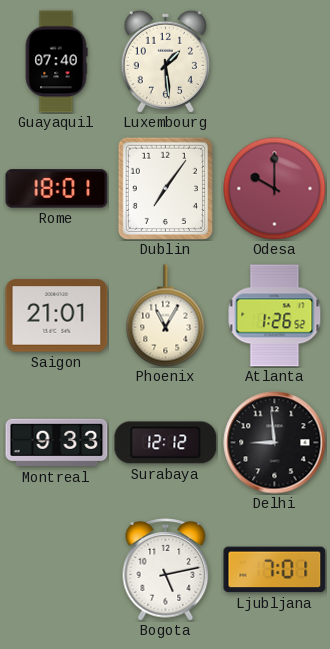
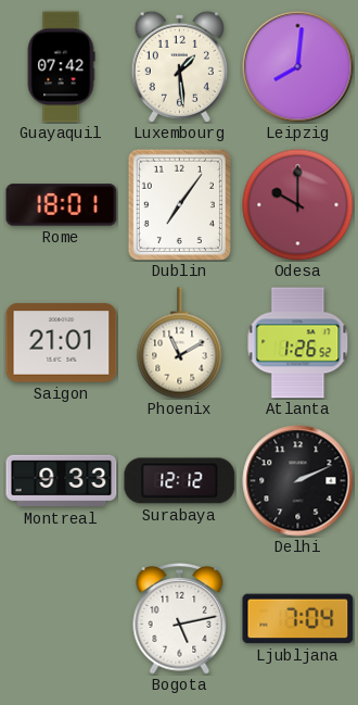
Guayaquil: 07:40 -> 07:42 (61, 67)
Leipzig: none -> 8:01 (298, 67)
Phoenix: 11:05 -> 11:10 (180, 343)
Delhi: 8:59 -> 2:11 (298, 481)
Ljubljana: 7:01 -> 7:04 (298, 619)
